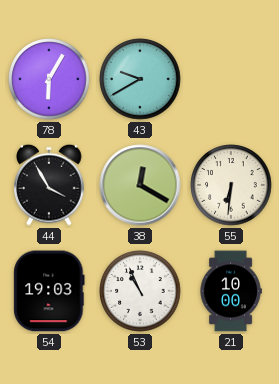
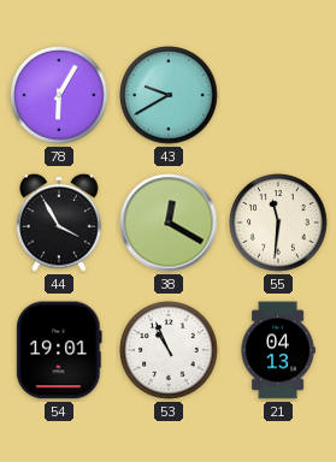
55: 6:31 -> 11:31 (278, 223)
54: 19:03 -> 19:01 (59, 350)
21: 10:00 -> 04:13 (278, 350)
